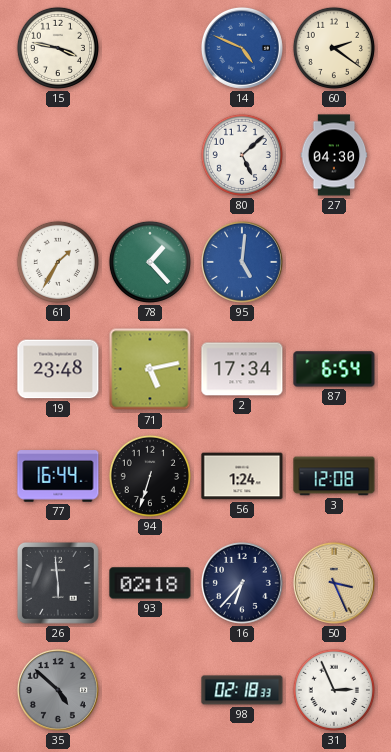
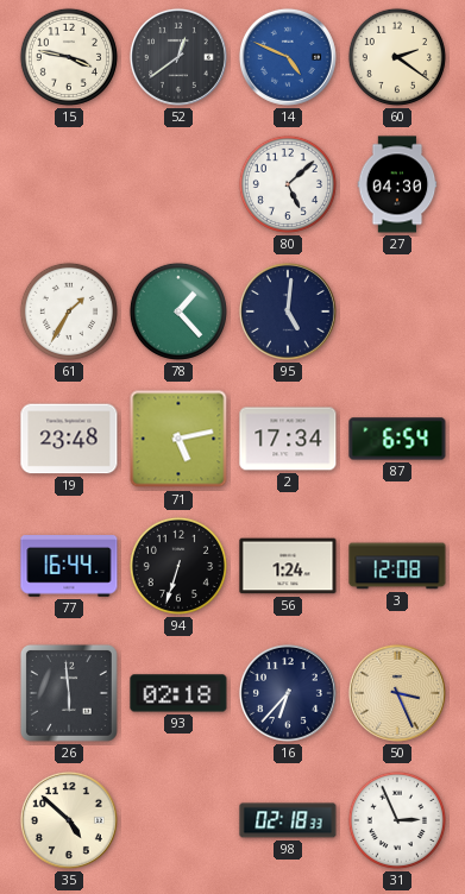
52: none -> 12:39 (178, 57)
95 dial: blue -> navy (288, 311)
35 dial: grey -> cream (69, 820)
